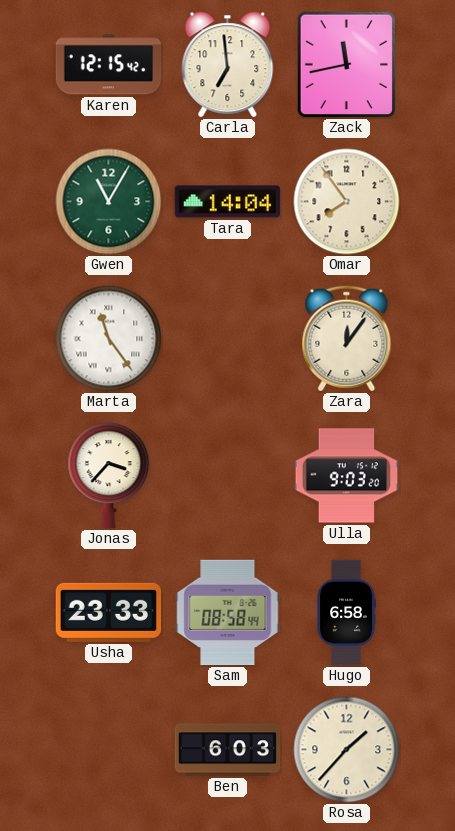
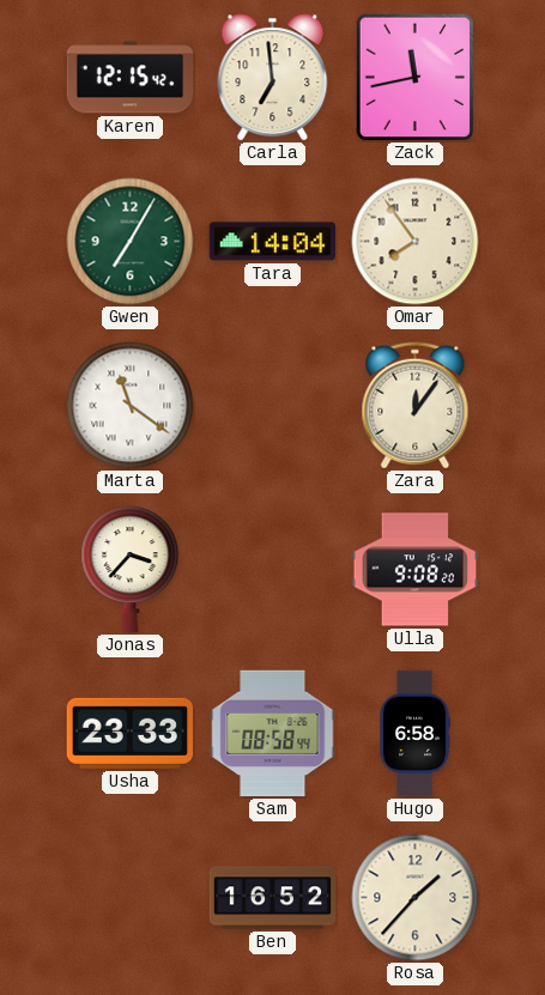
Gwen: 11:05 -> 7:05 (131, 242)
Marta: 11:24 -> 11:21 (131, 406)
Ulla: 9:03 -> 9:08 (416, 570)
Ben: 6:03 -> 16:52 (273, 898)
